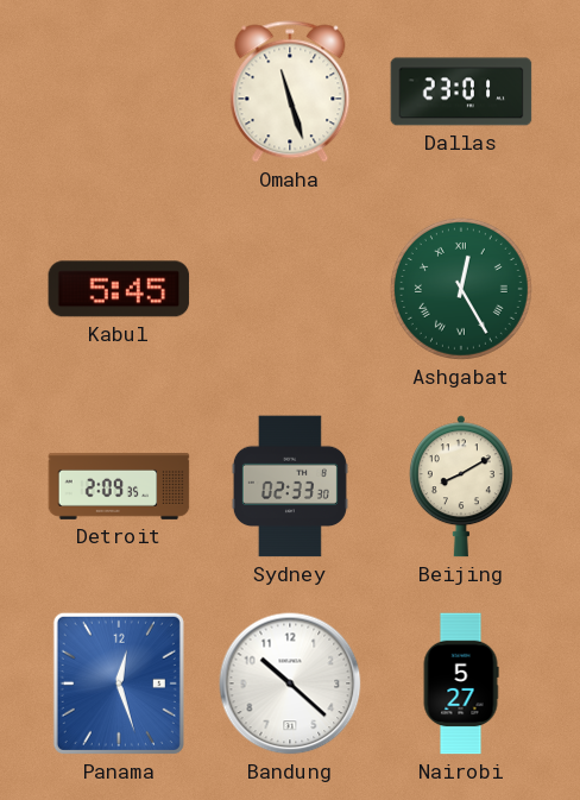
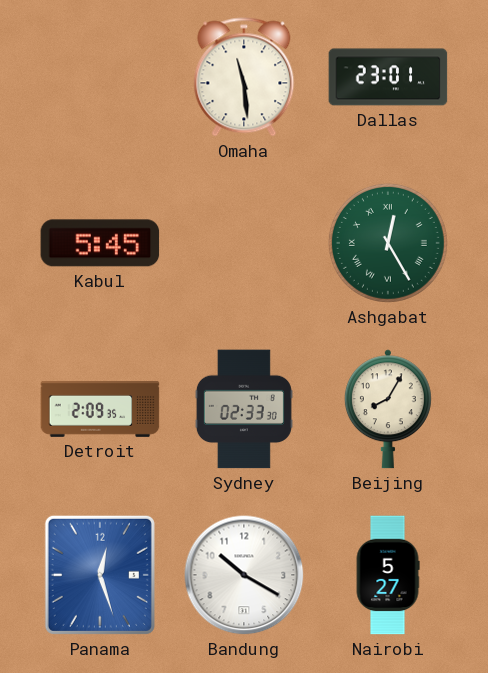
Omaha: 11:27 -> 11:29 (244, 77)
Beijing: 8:10 -> 8:05 (388, 409)
Bandung: 10:22 -> 10:20 (244, 575)
